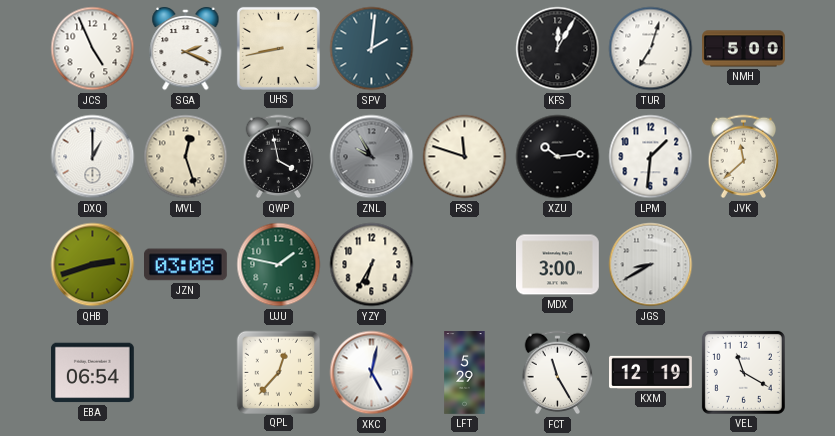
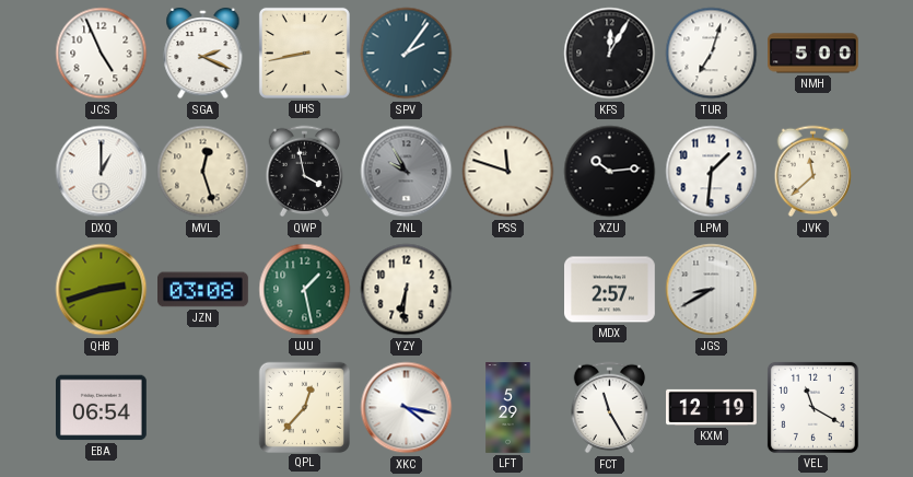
SPV: 2:01 -> 2:06 (407, 54)
UJU: 1:47 -> 1:28 (305, 290)
YZY: 6:35 -> 6:31 (407, 290)
MDX: 3:00 -> 2:57 (610, 290)
XKC: 5:02 -> 4:17 (407, 408)
